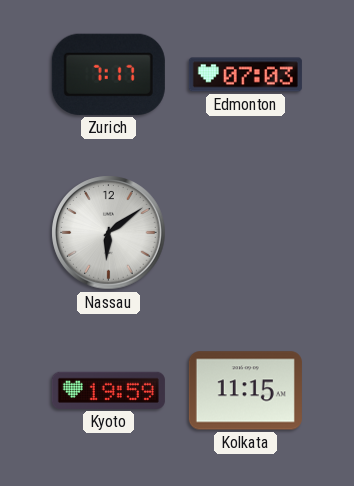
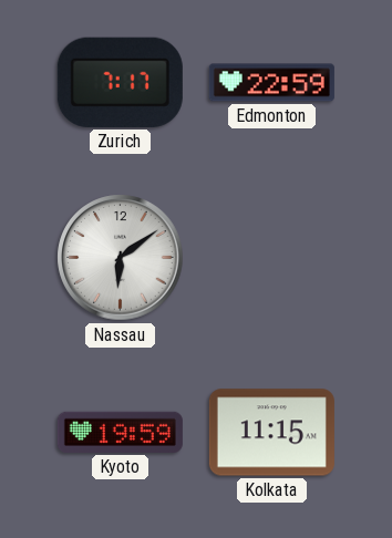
Edmonton: 07:03 -> 22:59 (271, 83)
